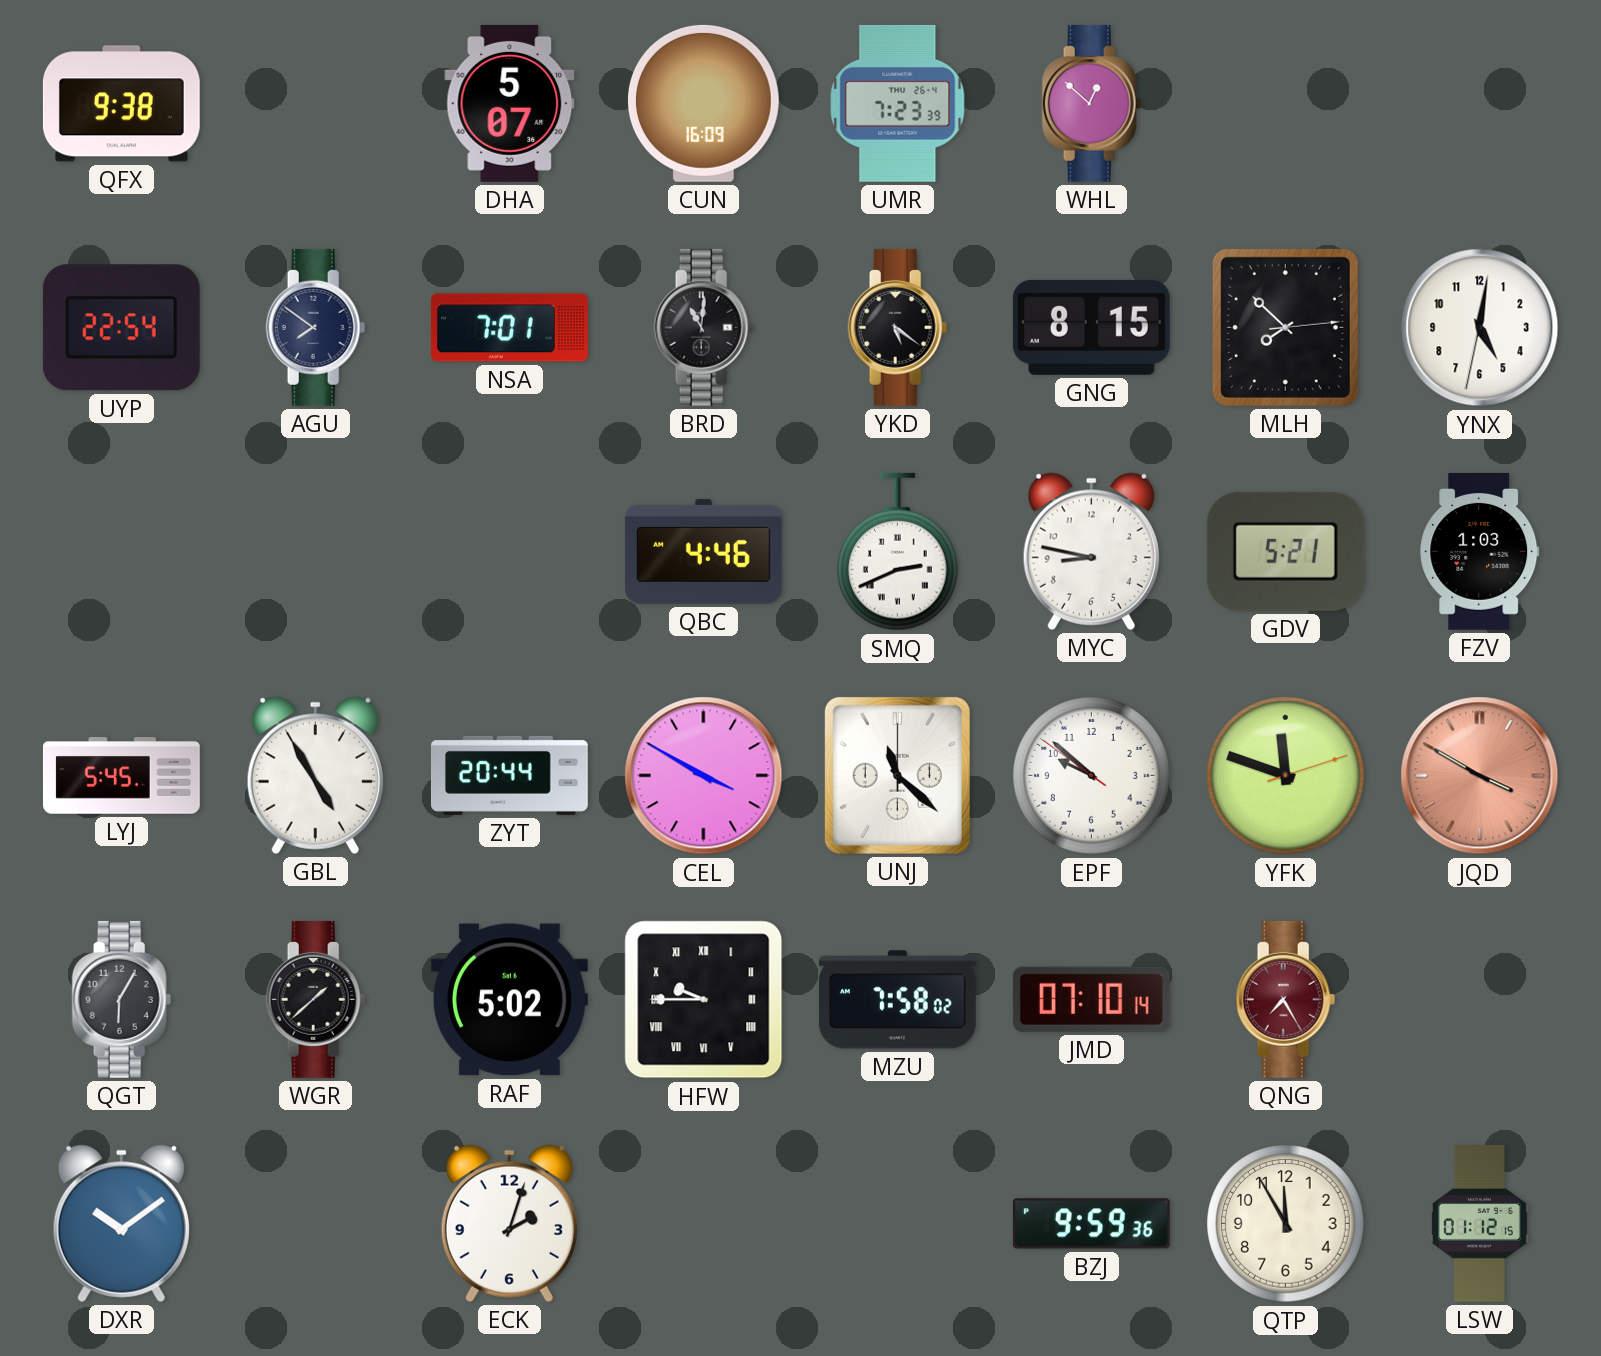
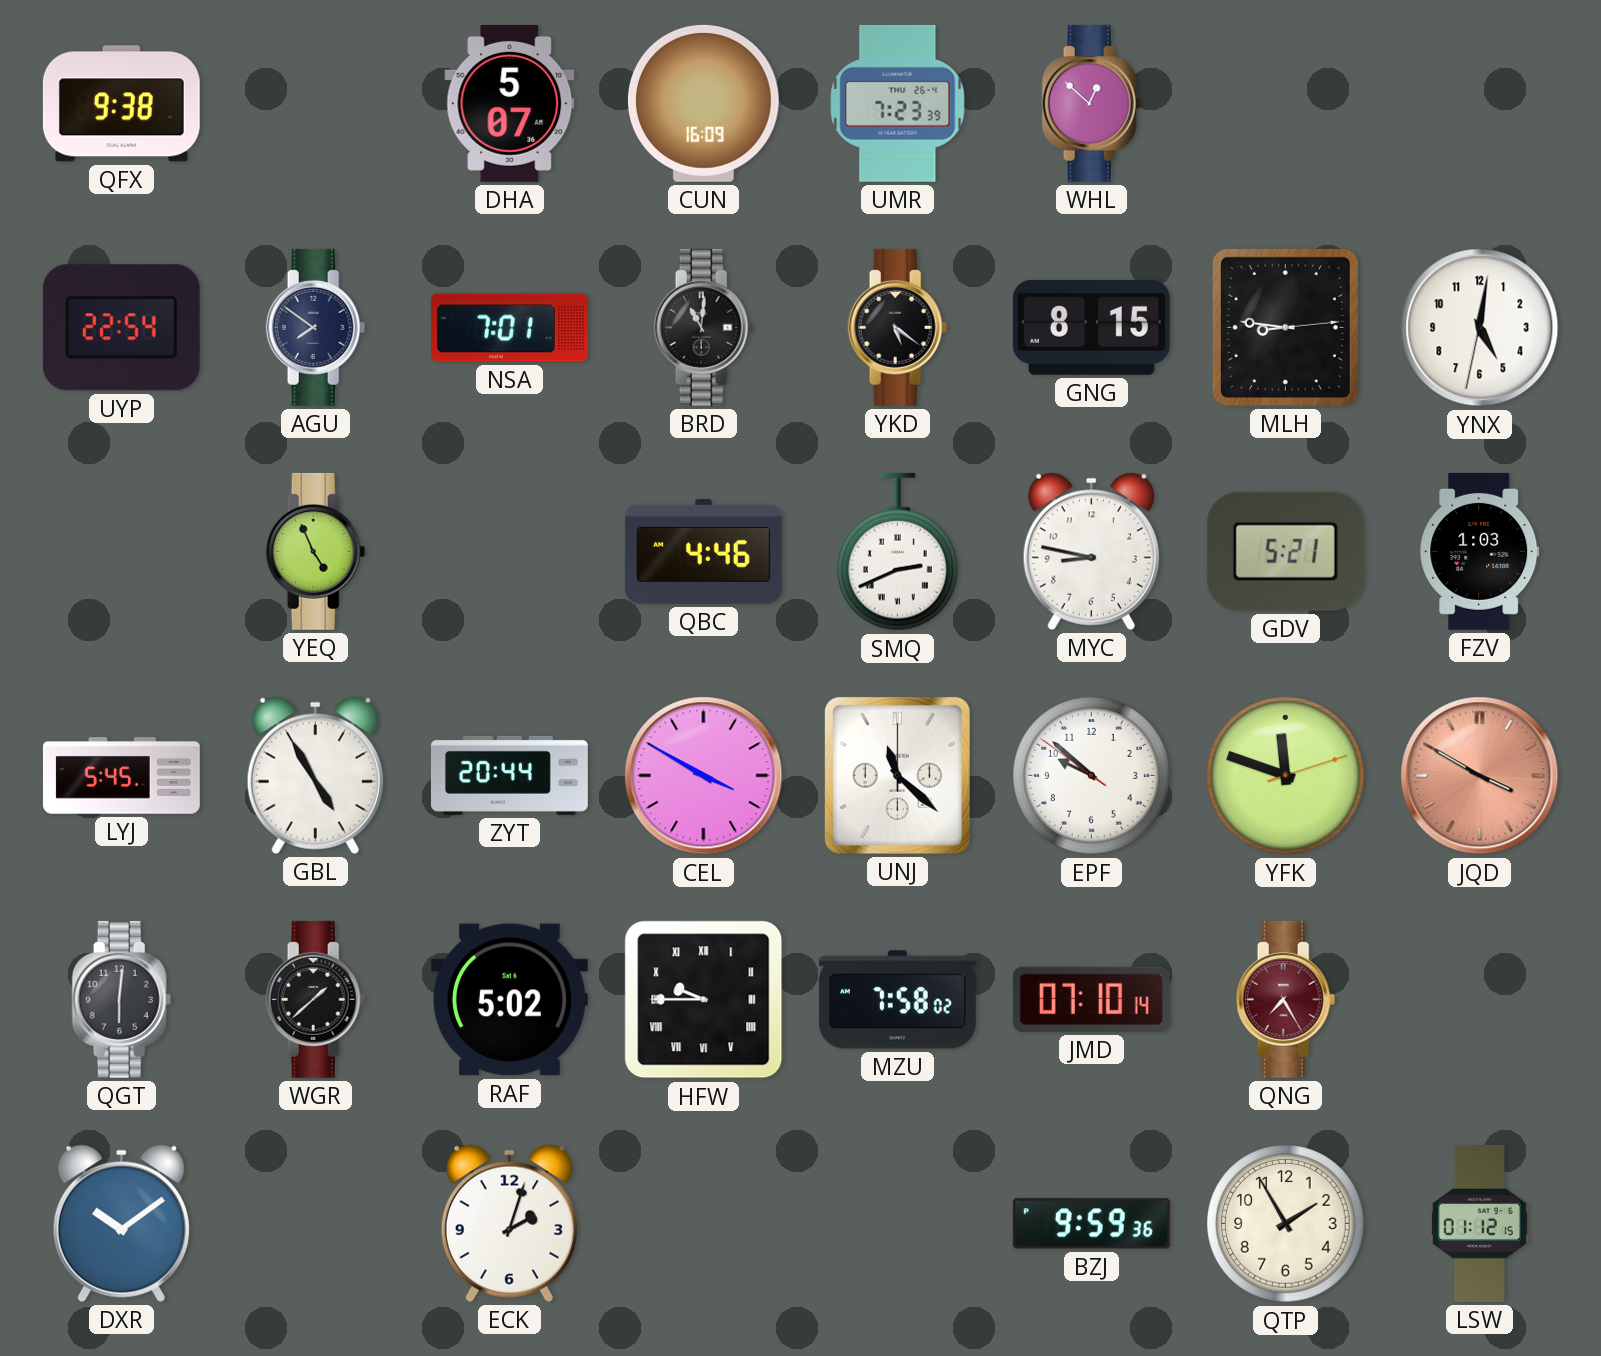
MLH: 7:52 -> 8:46 (1285, 327)
YEQ: none -> 4:56 (316, 551)
QGT: 6:05 -> 6:01 (122, 999)
QTP: 11:55 -> 1:55 (1286, 1224)
